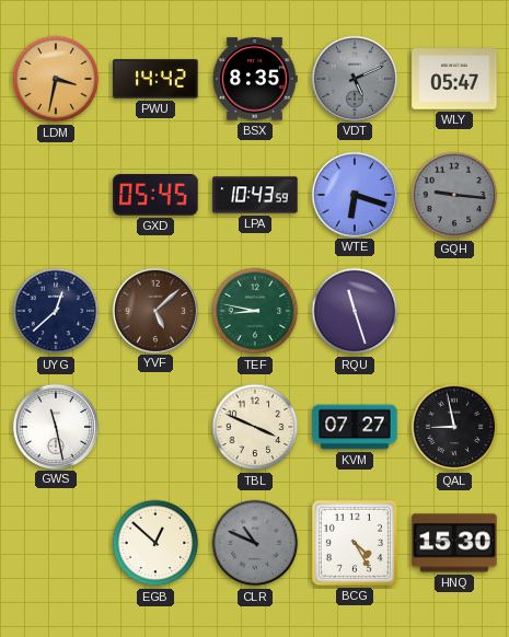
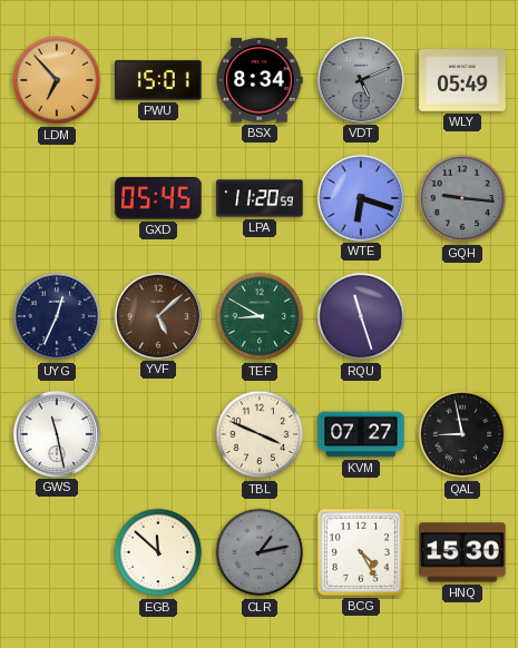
LDM: 3:32 -> 6:53 (57, 80)
PWU: 14:42 -> 15:01 (158, 80)
BSX: 8:35 -> 8:34 (260, 80)
WLY: 05:47 -> 05:49 (462, 80)
LPA: 10:43 -> 11:20 (260, 198)
UYG: 12:38 -> 12:34 (57, 316)
TEF: 8:47 -> 8:50 (260, 316)
EGB: 12:52 -> 11:52 (158, 552)
CLR: 10:49 -> 1:13 (260, 552)
